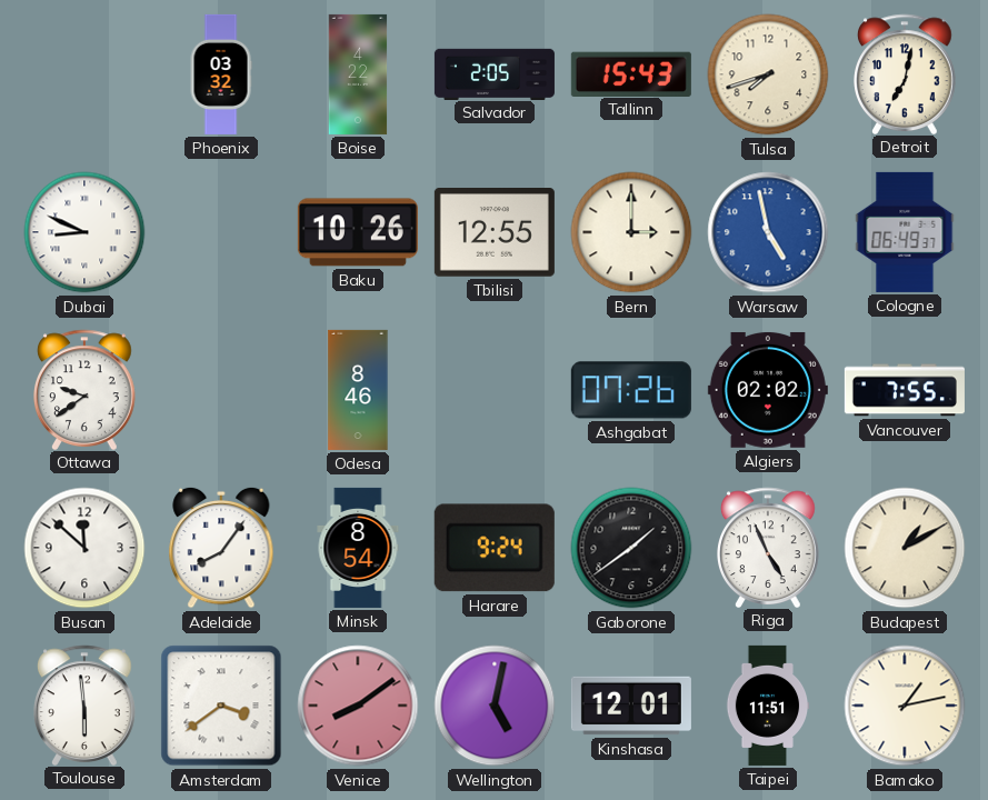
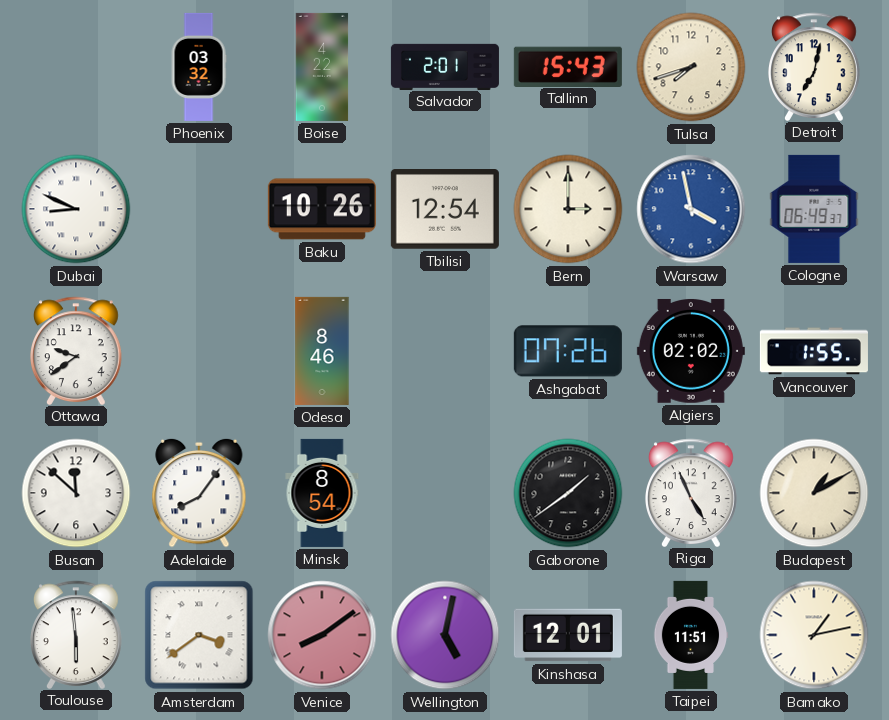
Salvador: 2:05 -> 2:01 (445, 66)
Tbilisi: 12:55 -> 12:54 (445, 210)
Warsaw: 4:58 -> 3:58 (691, 209)
Vancouver: 7:55 -> 1:55 (814, 351)
Harare: 9:24 -> none (495, 548)
